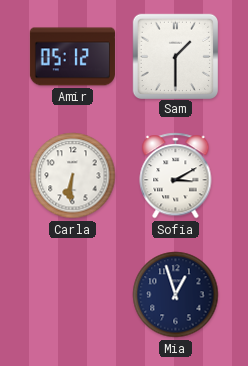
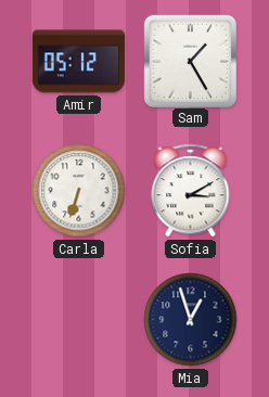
Sam: 1:30 -> 1:25 (190, 61)
Carla: 6:31 -> 6:33 (79, 191)
